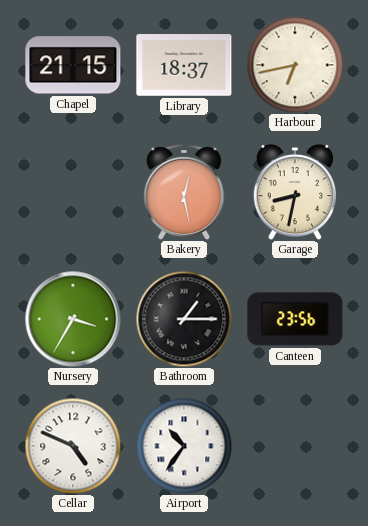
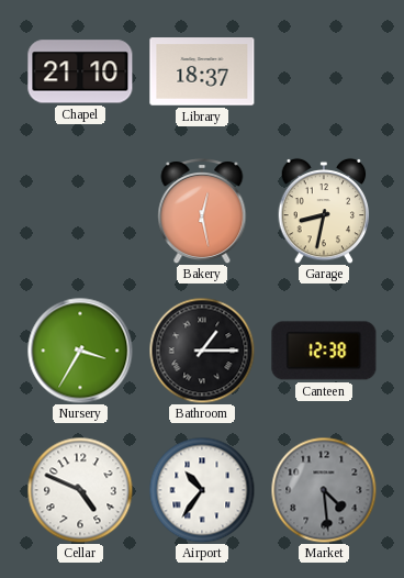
Chapel: 21:15 -> 21:10 (80, 71)
Harbour: 6:43 -> none (295, 65)
Canteen: 23:56 -> 12:38 (324, 351)
Market: none -> 4:29 (324, 490)
